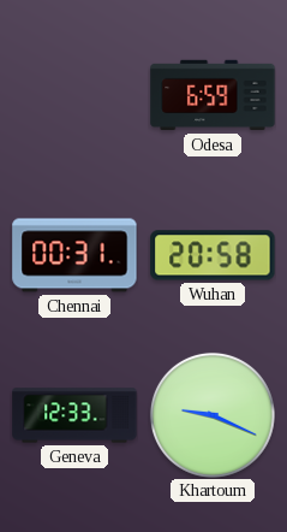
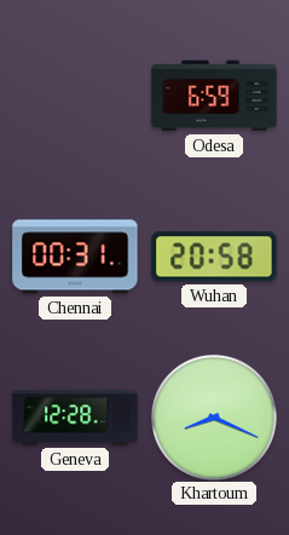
Geneva: 12:33 -> 12:28 (75, 418)
Khartoum: 9:19 -> 8:19 (214, 418)
